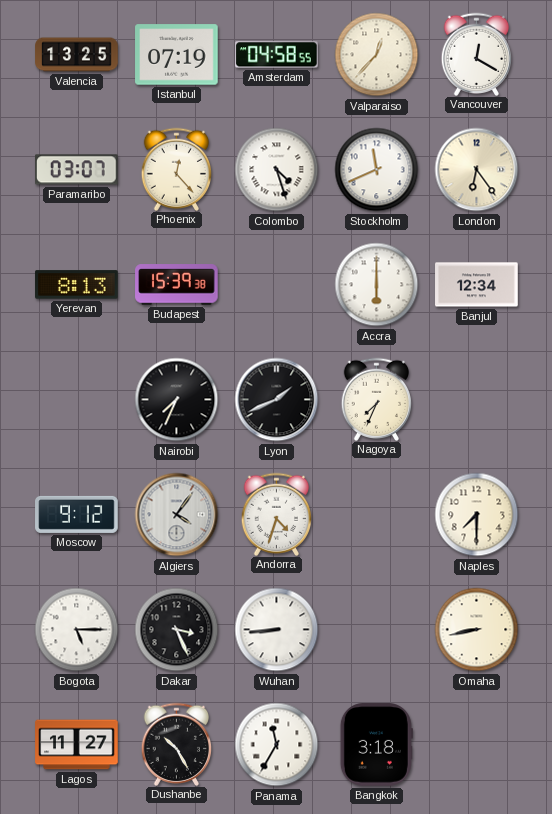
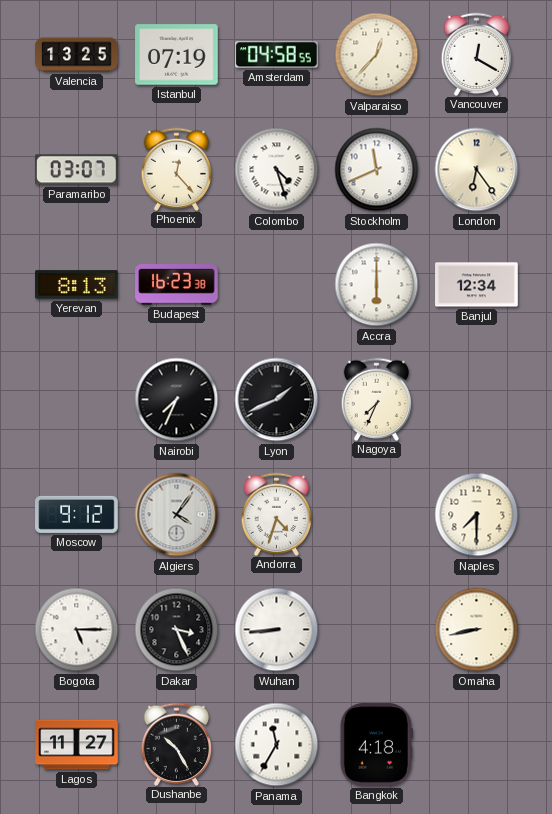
Budapest: 15:39 -> 16:23 (177, 285)
Bangkok: 3:18 -> 4:18 (376, 745)
